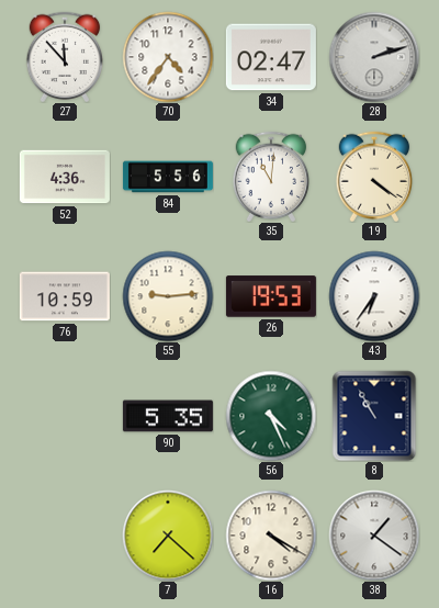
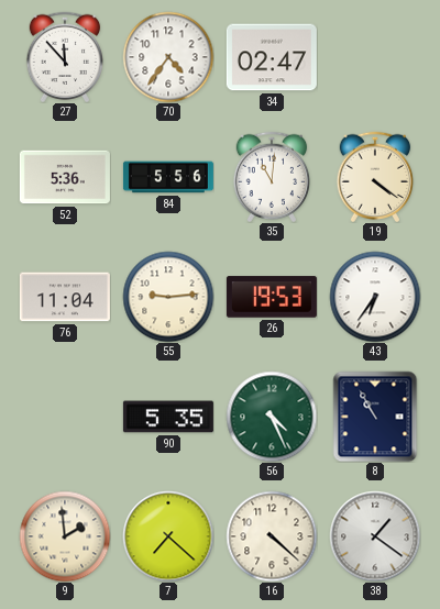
28: 2:12 -> none (374, 57)
52: 4:36 -> 5:36 (65, 177)
76: 10:59 -> 11:04 (65, 297)
9: none -> 1:59 (65, 536)
16: 4:20 -> 4:22 (272, 536)
